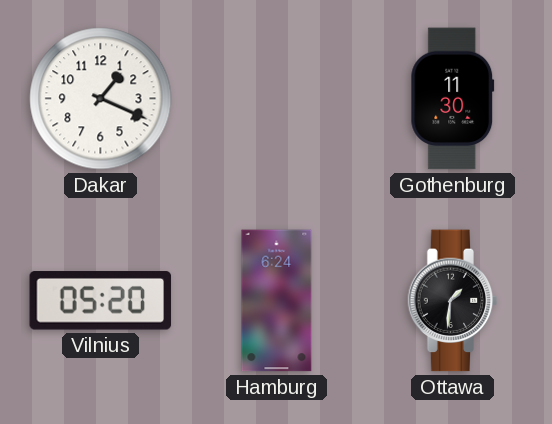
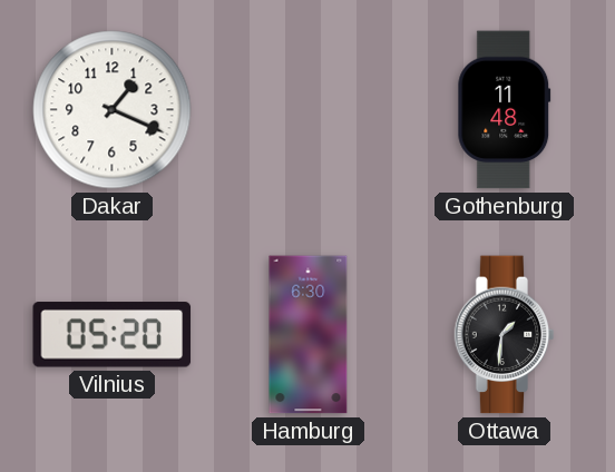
Gothenburg: 11:30 -> 11:48 (505, 110)
Hamburg: 6:24 -> 6:30 (309, 335)
